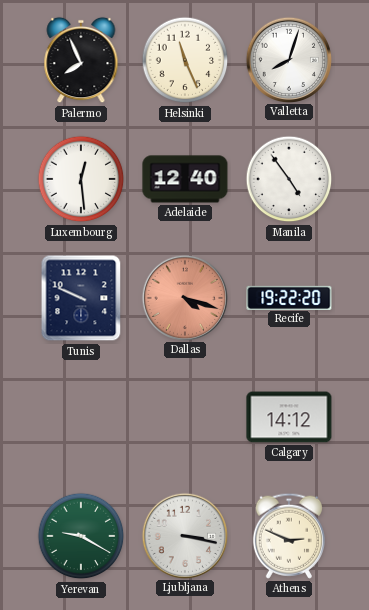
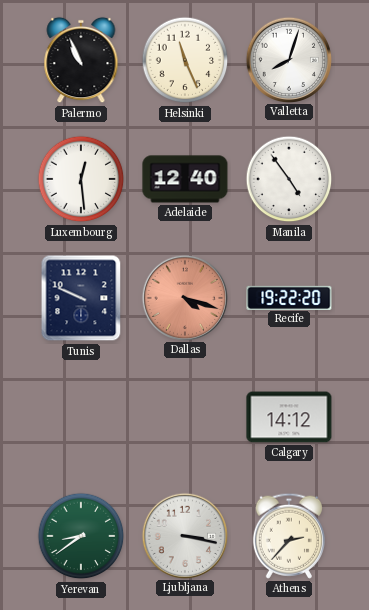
Palermo: 7:56 -> 10:56 (81, 60)
Yerevan: 9:20 -> 8:39 (81, 536)
Athens: 2:49 -> 2:37 (288, 536)
